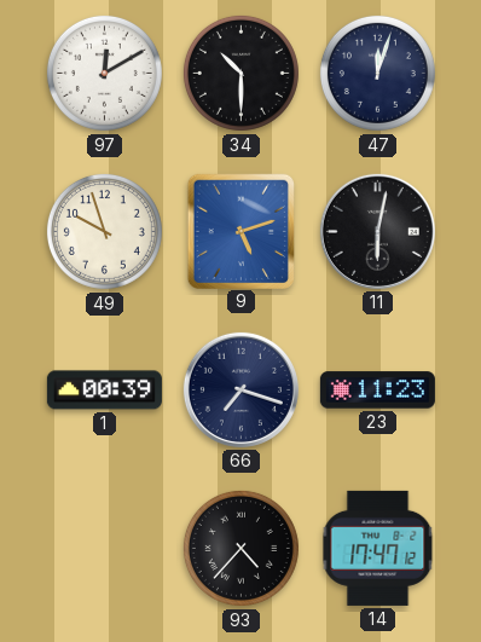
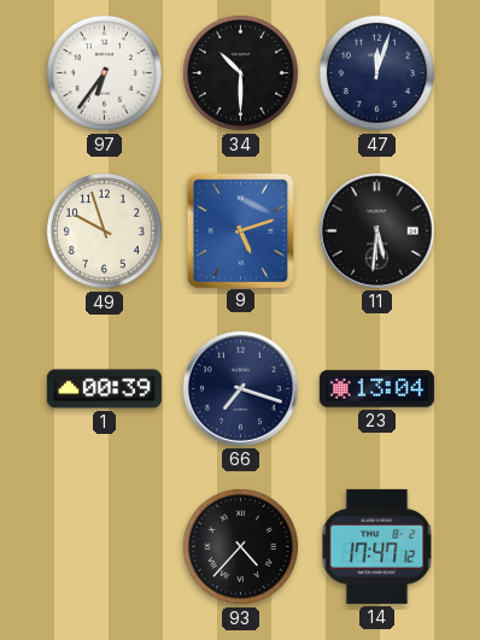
97: 12:10 -> 6:36 (104, 72)
11: 6:02 -> 5:31 (376, 230)
23: 11:23 -> 13:04 (376, 389)
